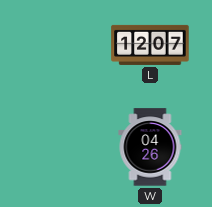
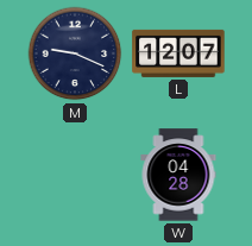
M: none -> 9:19 (75, 53)
W: 04:26 -> 04:28 (178, 175)
